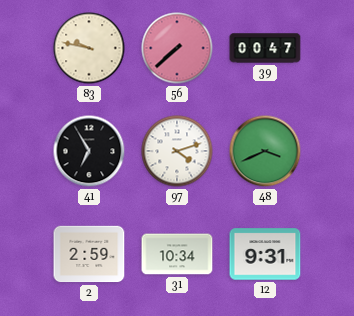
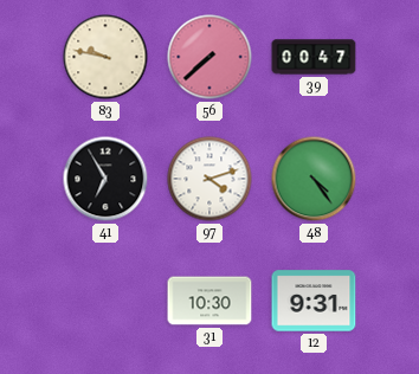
48: 3:41 -> 4:24 (314, 179)
2: 2:59 -> none (89, 254)
31: 10:34 -> 10:30 (209, 301)
